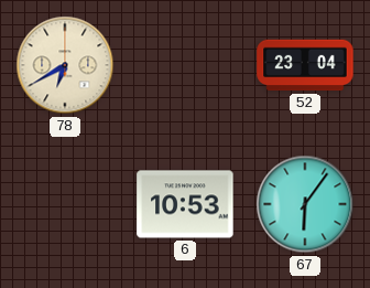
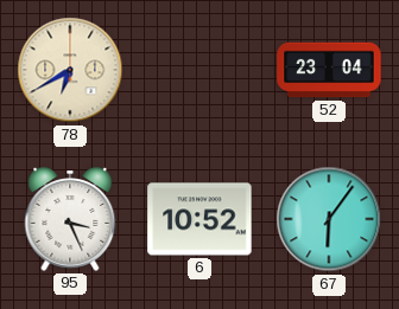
95: none -> 3:26 (70, 219)
6: 10:53 -> 10:52 (199, 219)
